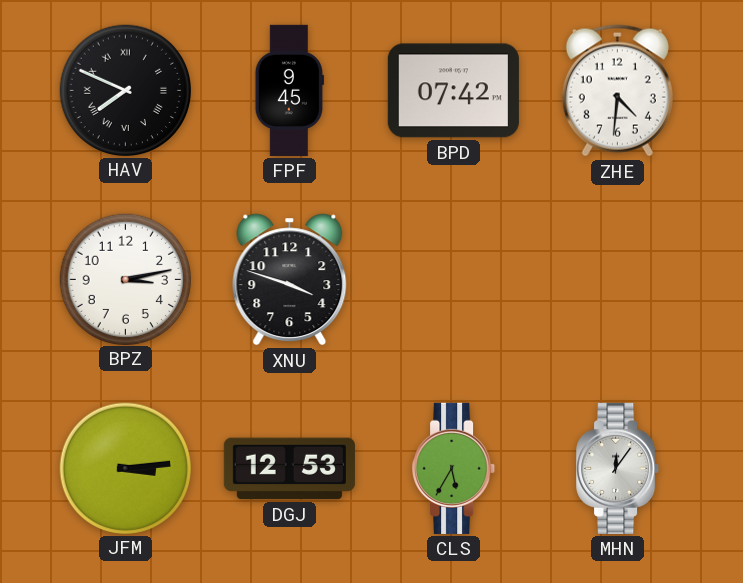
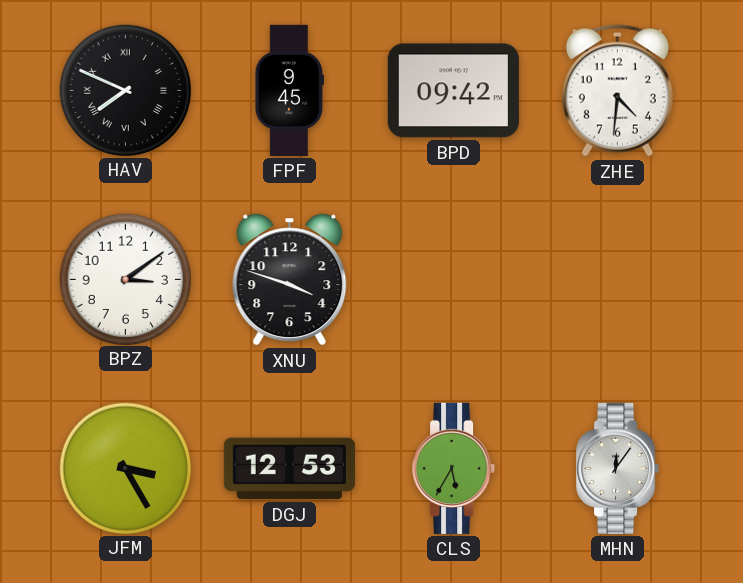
BPD: 07:42 -> 09:42 (453, 91)
BPZ: 3:13 -> 3:09 (125, 279)
JFM: 3:14 -> 3:25 (125, 468)
